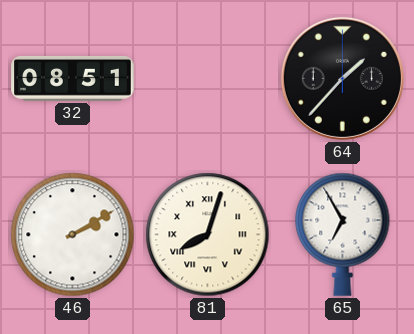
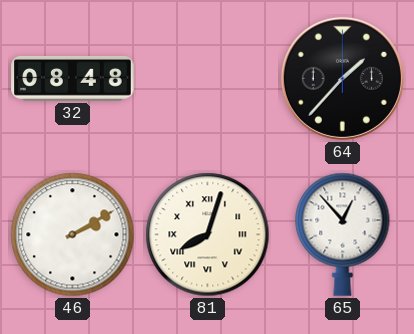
32: 08:51 -> 08:48 (73, 79)
65: 6:55 -> 12:53 (343, 234)
